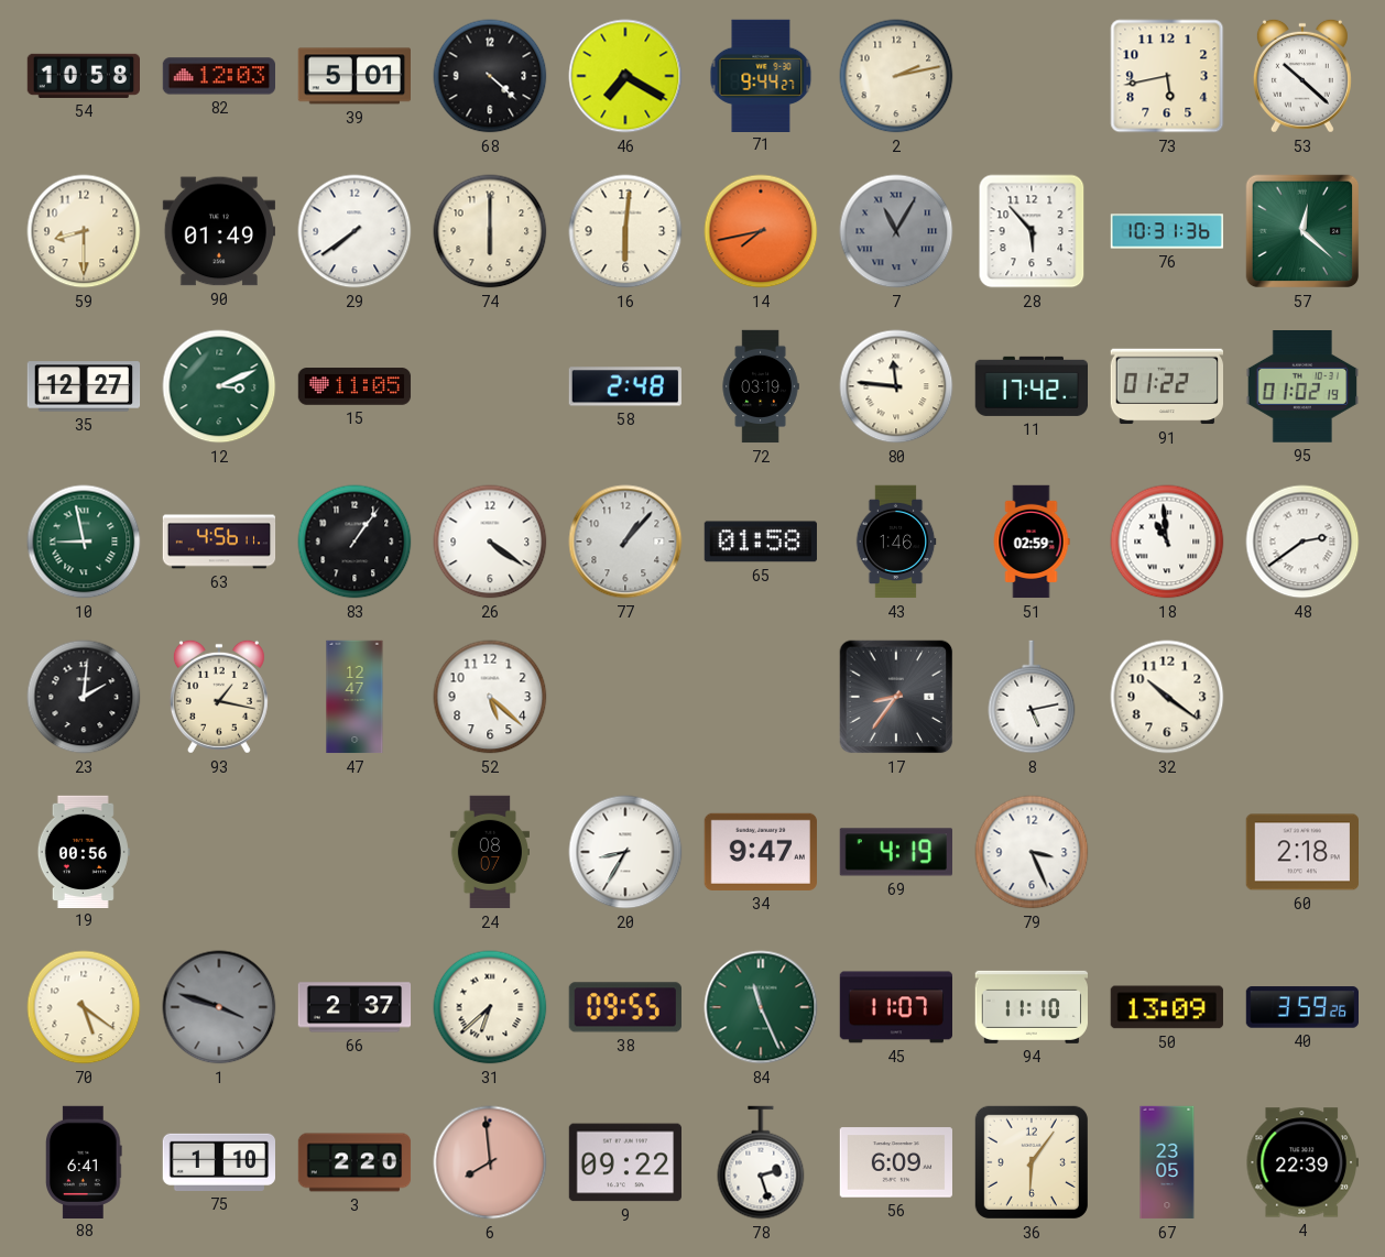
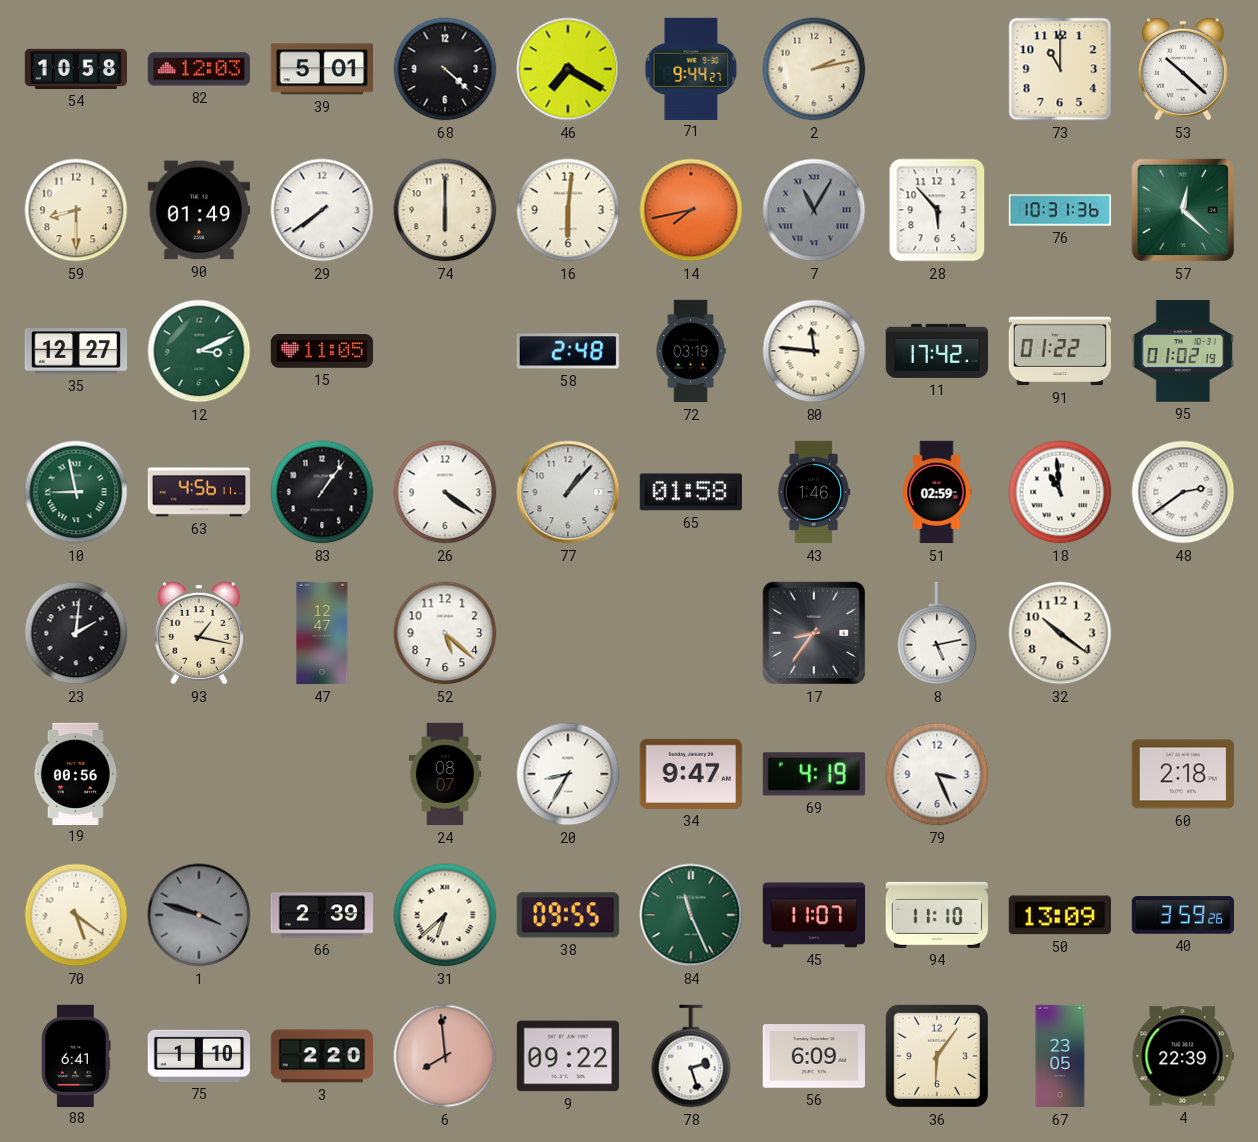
73: 5:43 -> 11:00 (1060, 69)
66: 2:37 -> 2:39 (322, 915)
